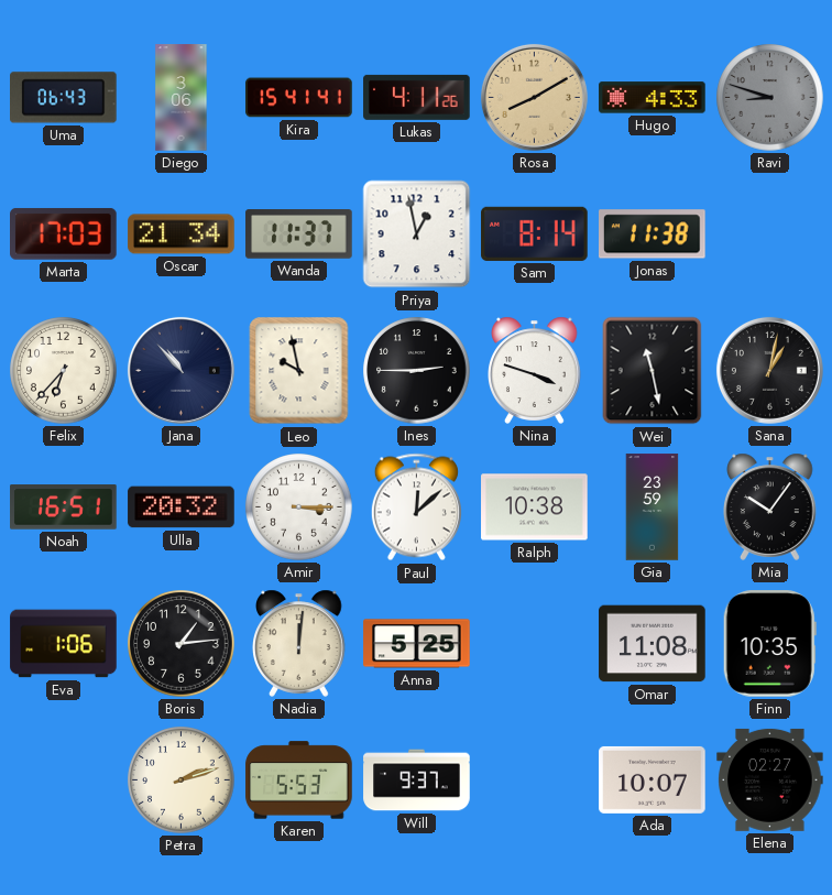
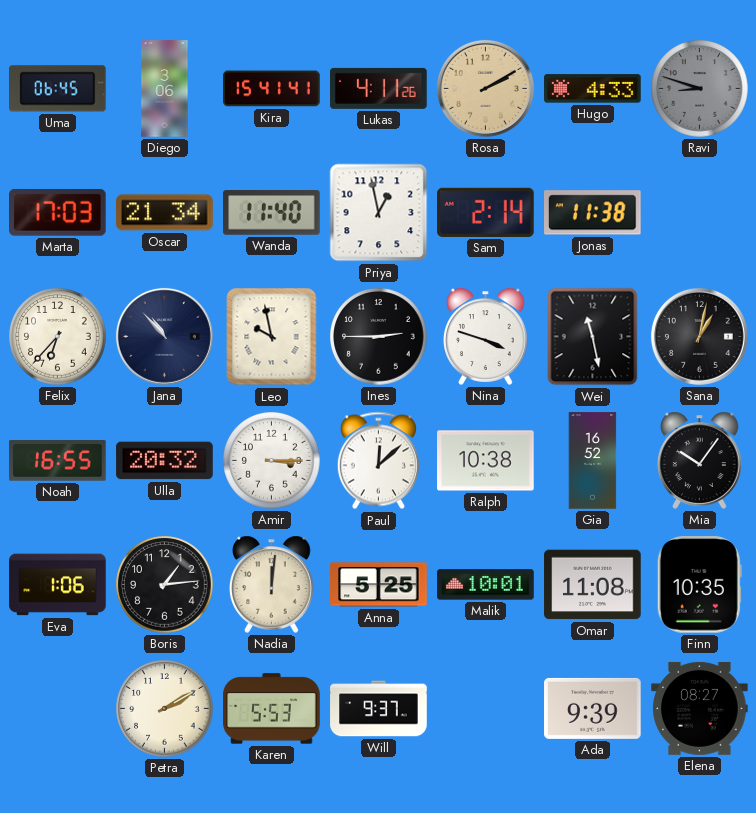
Uma: 06:43 -> 06:45 (58, 89)
Rosa: 8:10 -> 2:10 (485, 88)
Wanda: 11:37 -> 11:40 (272, 213)
Sam: 8:14 -> 2:14 (486, 212)
Noah: 16:51 -> 16:55 (58, 461)
Gia: 23:59 -> 16:52 (593, 461)
Malik: none -> 10:01 (486, 585)
Petra: 2:12 -> 2:10 (165, 709)
Ada: 10:07 -> 9:39 (593, 708)
Elena: 02:27 -> 08:27 (700, 708)
